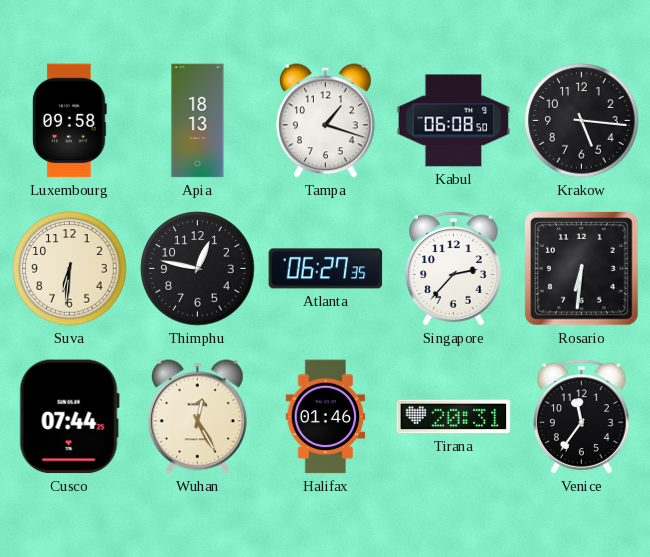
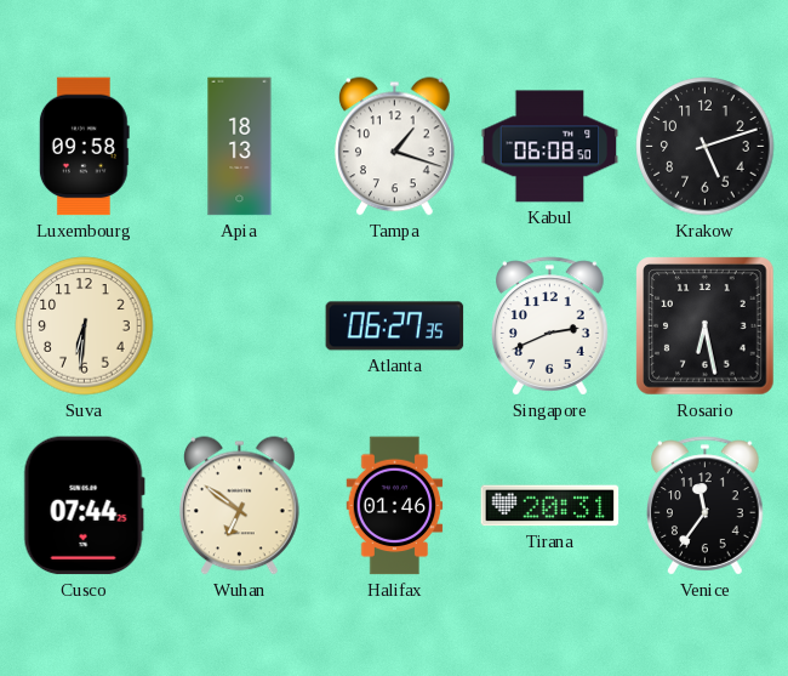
Krakow: 5:16 -> 5:12 (706, 147)
Thimphu: 12:47 -> none (198, 269)
Singapore: 2:37 -> 2:41 (550, 326)
Rosario: 6:31 -> 6:28 (706, 326)
Wuhan: 12:25 -> 6:51 (240, 506)
